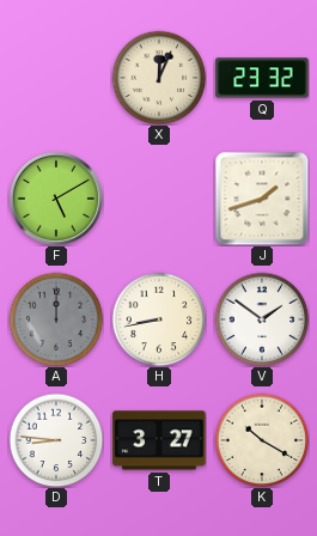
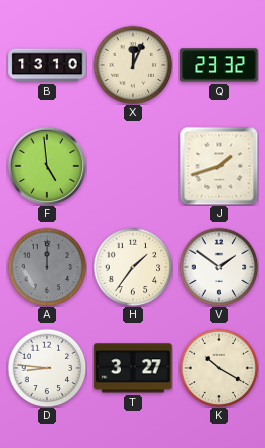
B: none -> 13:10 (47, 65)
F: 5:10 -> 4:59 (47, 166)
H: 8:43 -> 1:36 (133, 267)
